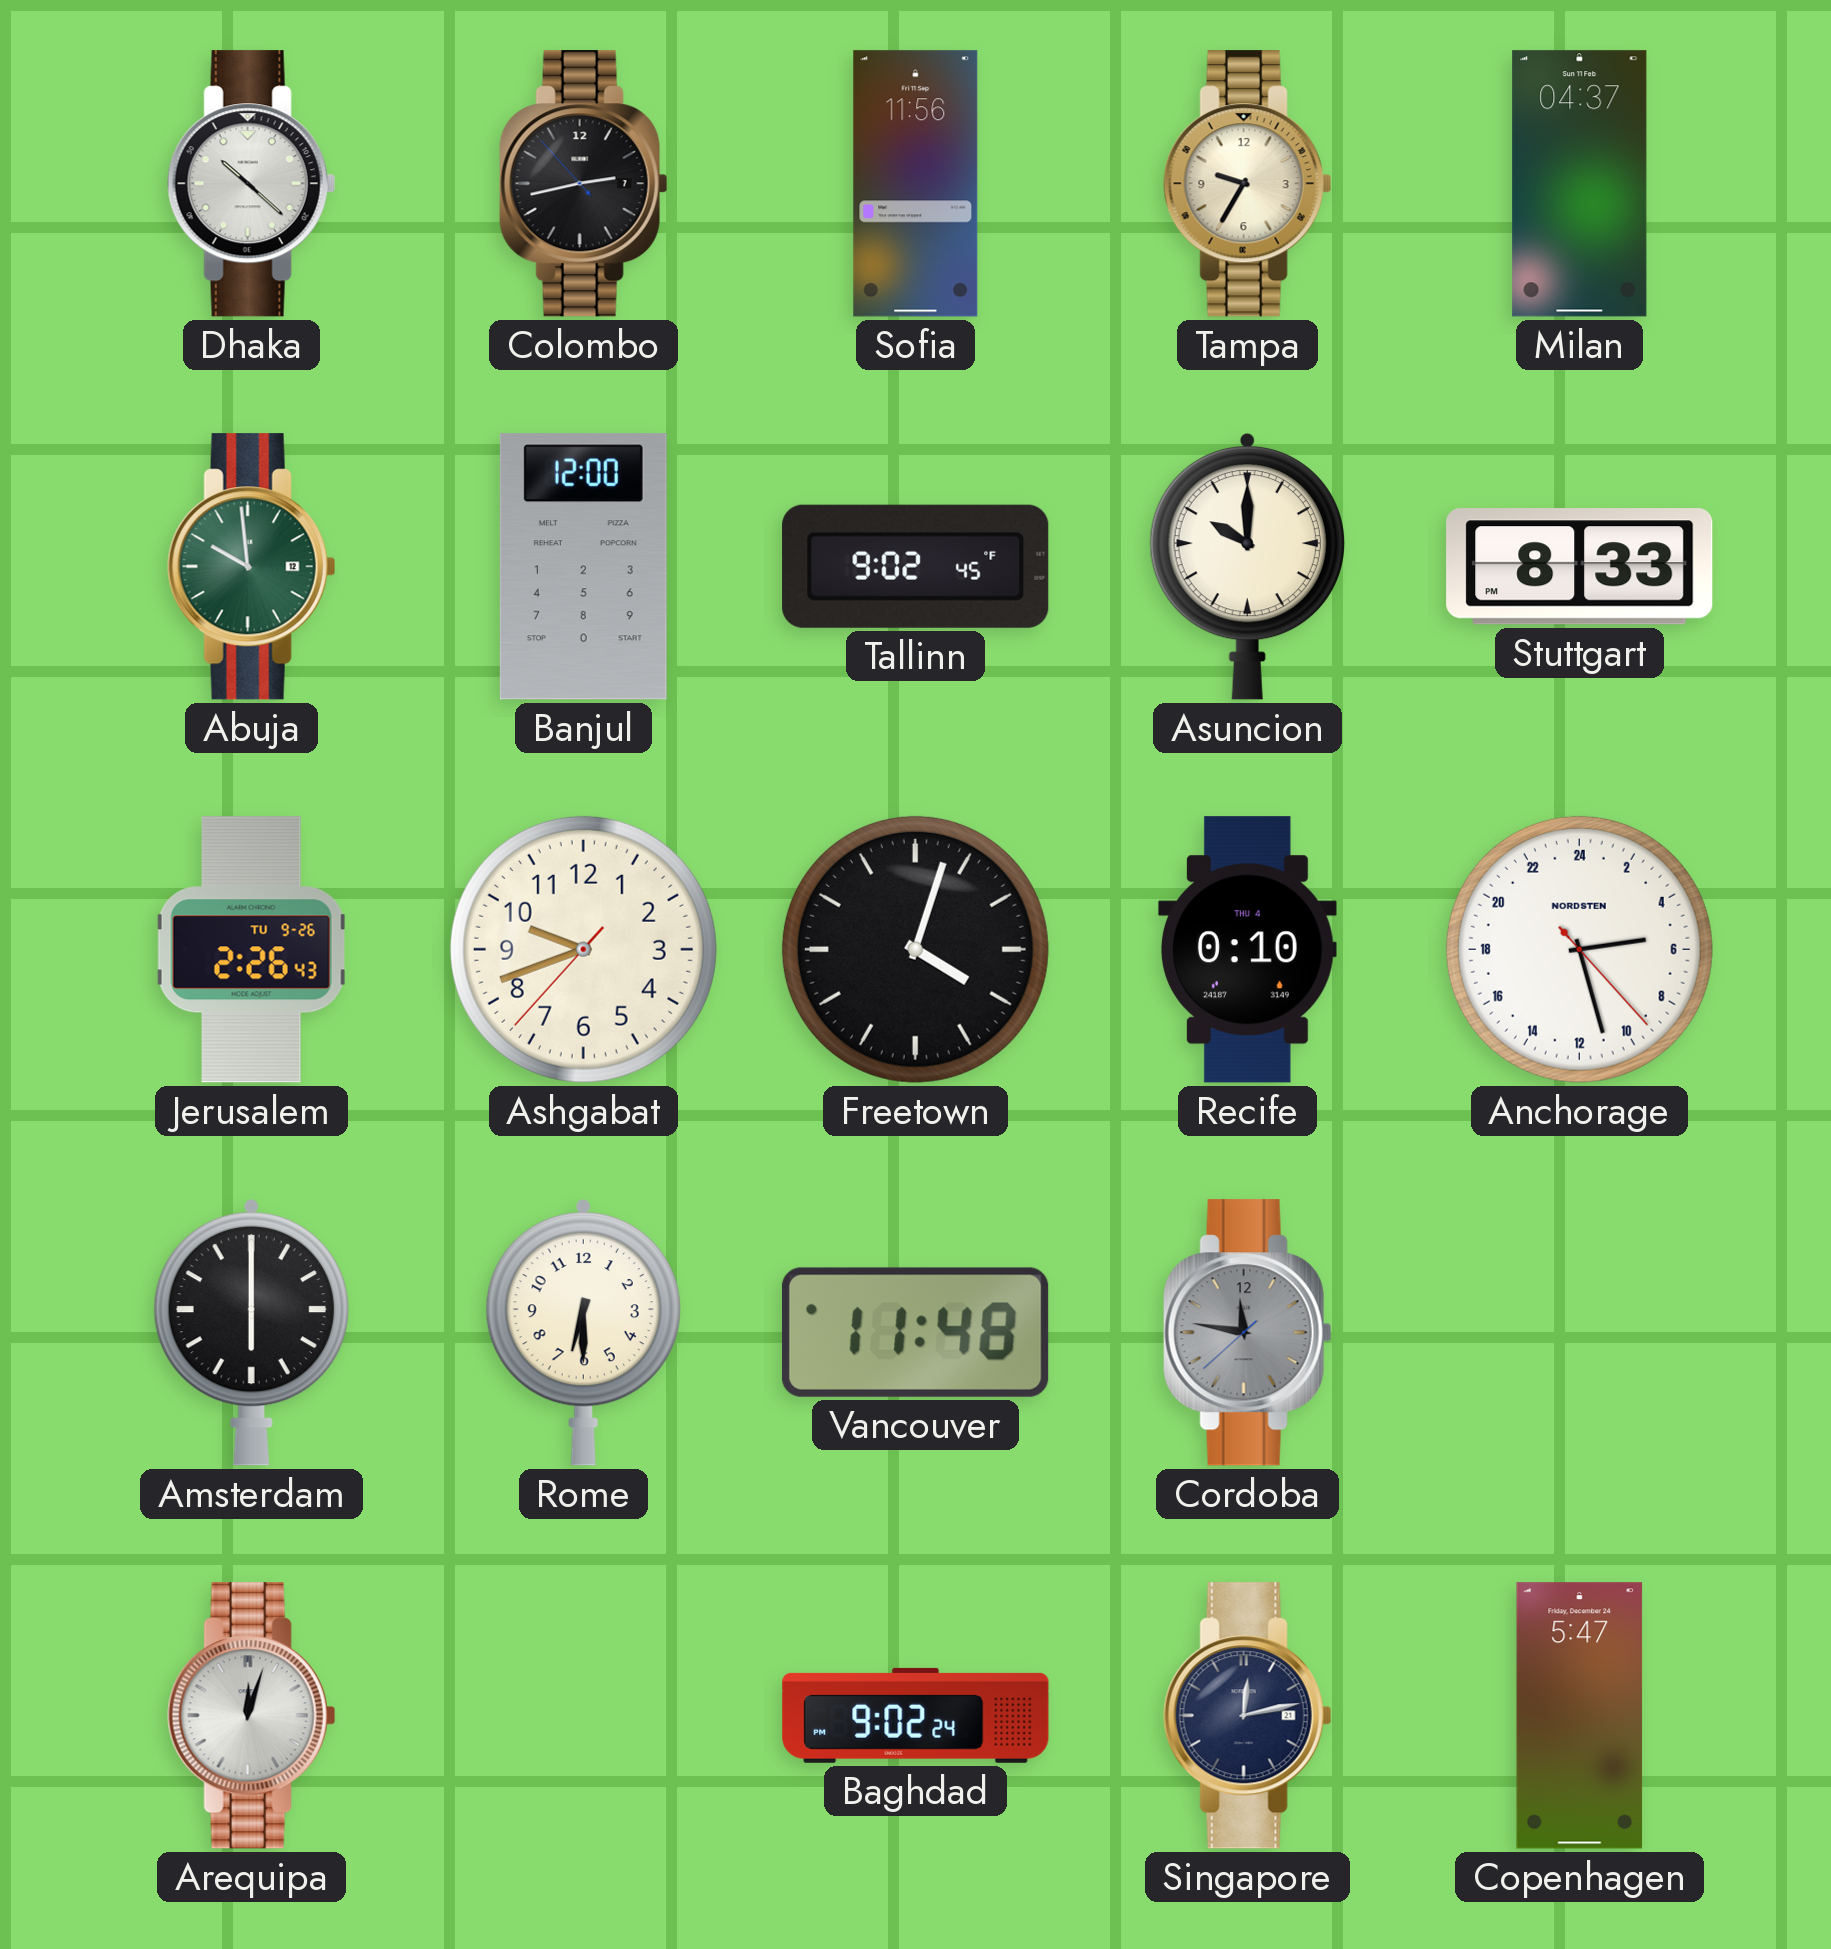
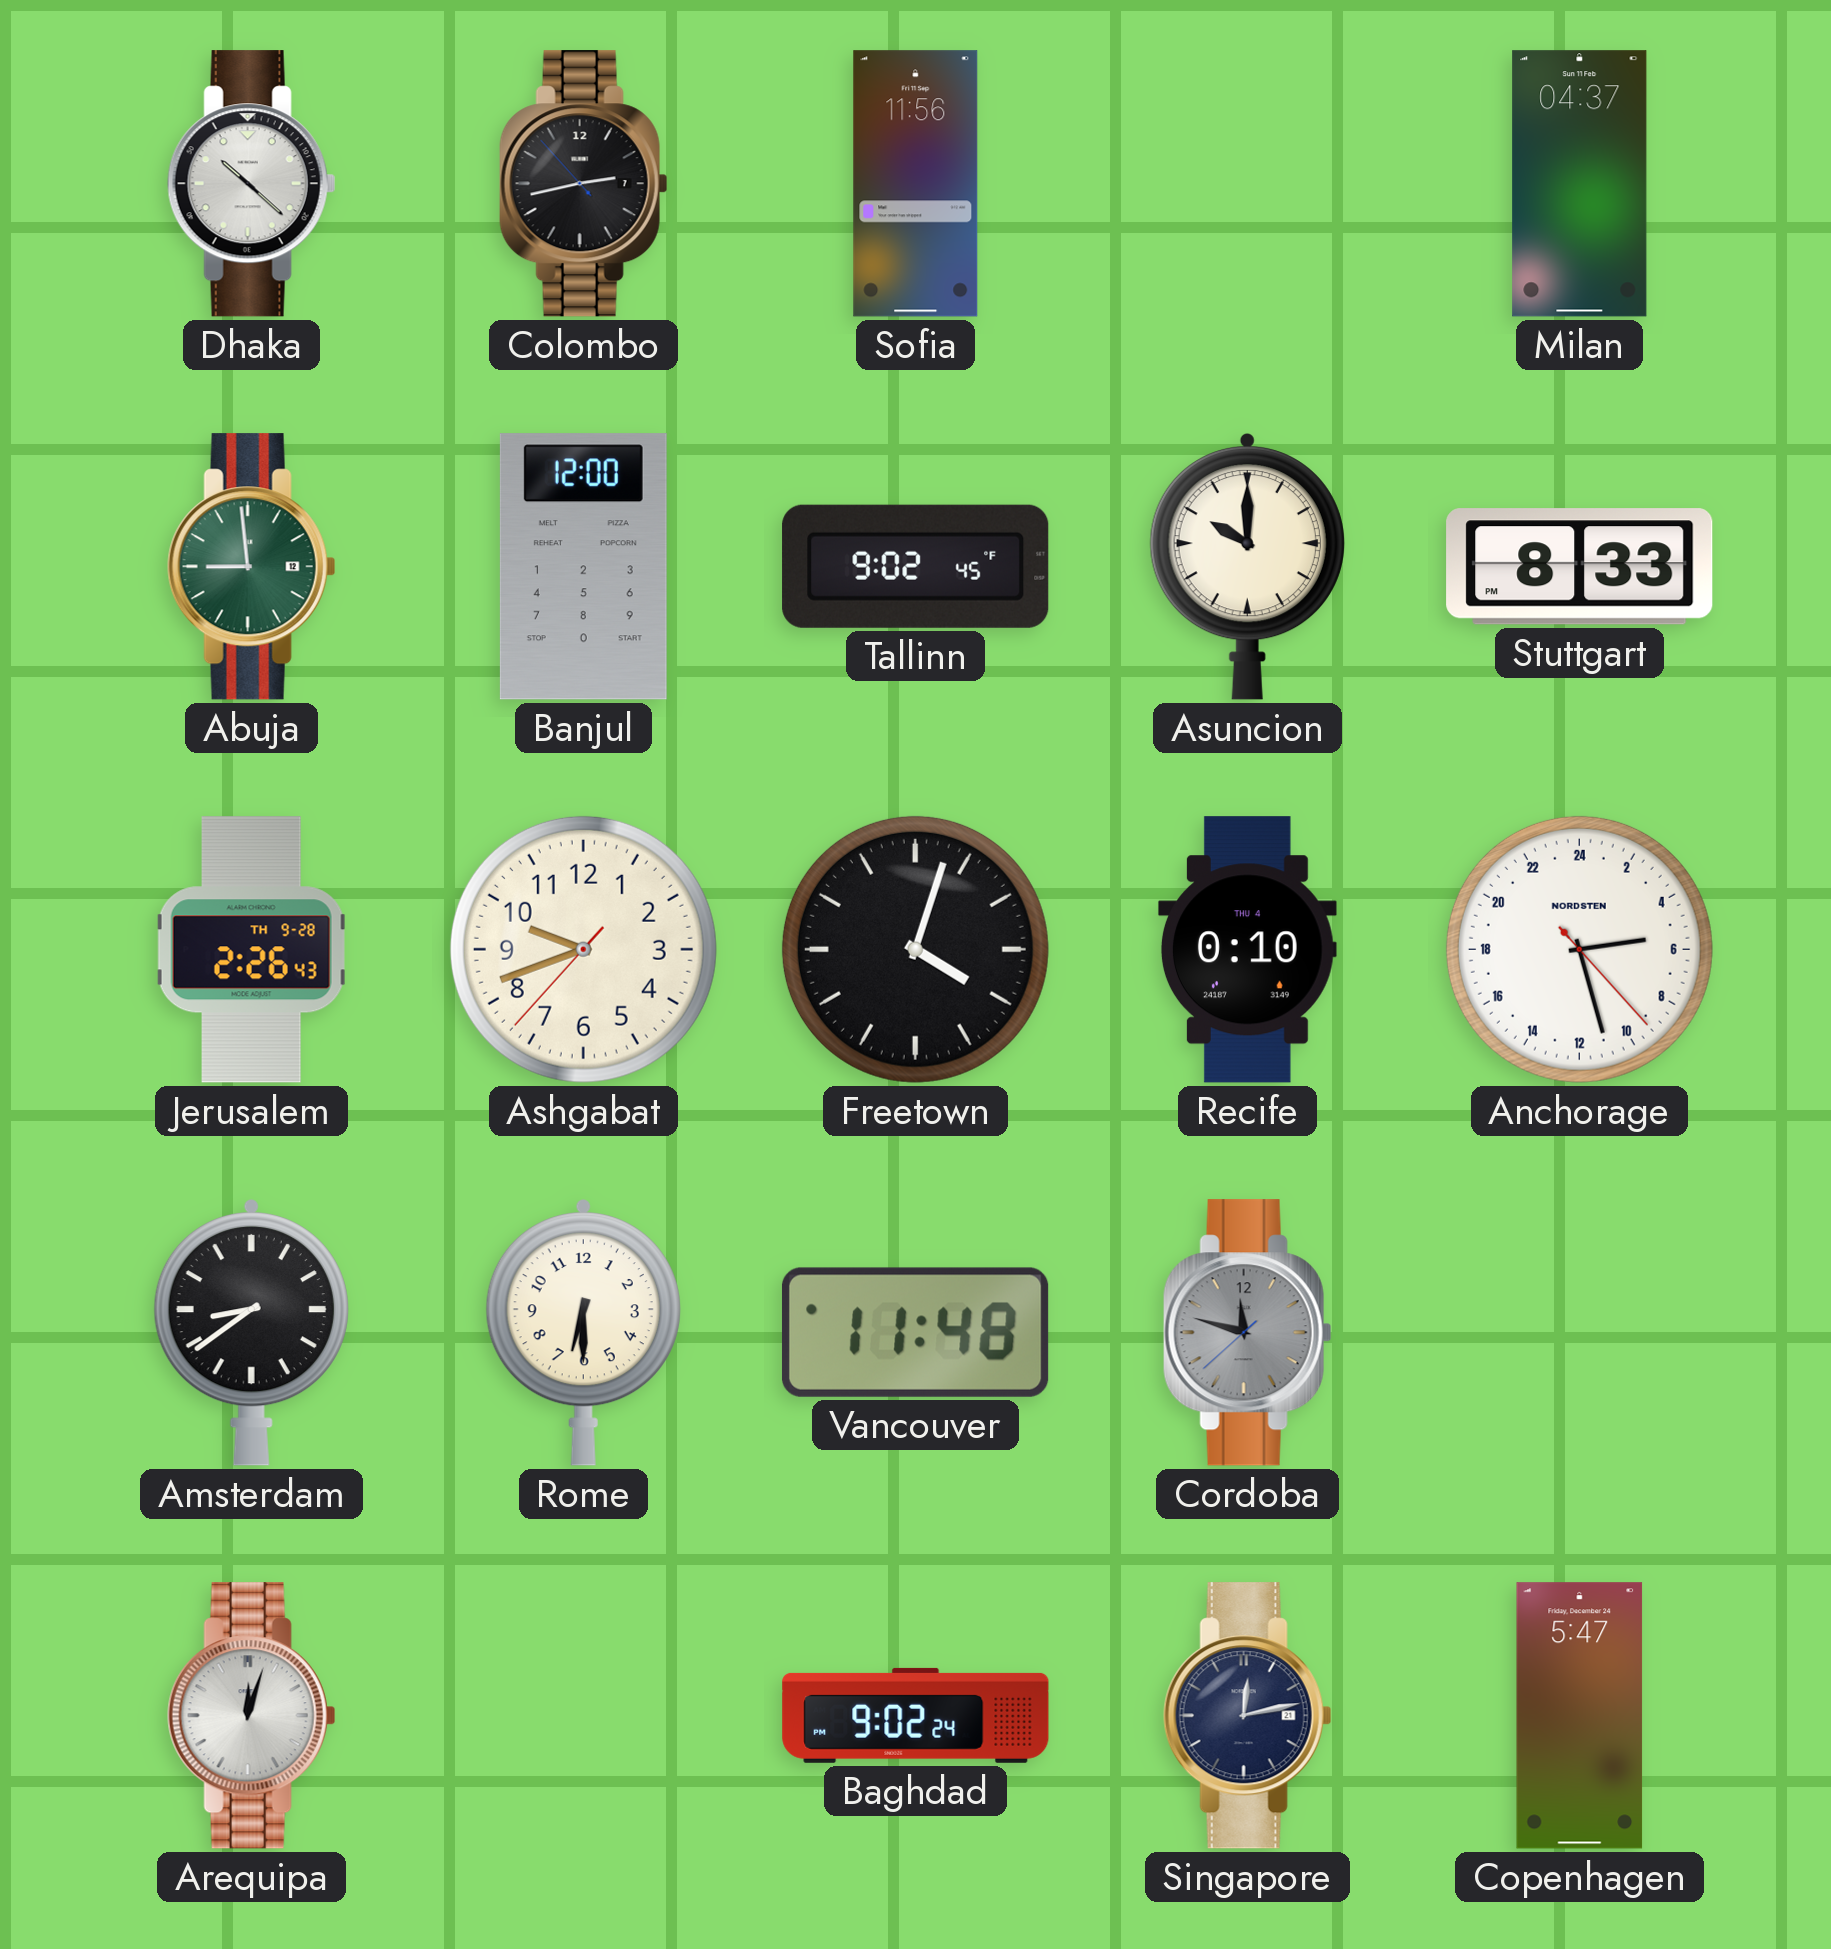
Tampa: 9:35 -> none (1247, 184)
Abuja: 9:59 -> 8:59 (251, 567)
Jerusalem date: TU 9-26 -> TH 9-28 (252, 950)
Amsterdam: 6:00 -> 8:39 (251, 1332)
Cordoba: 11:46 -> 11:47 (1247, 1333)
